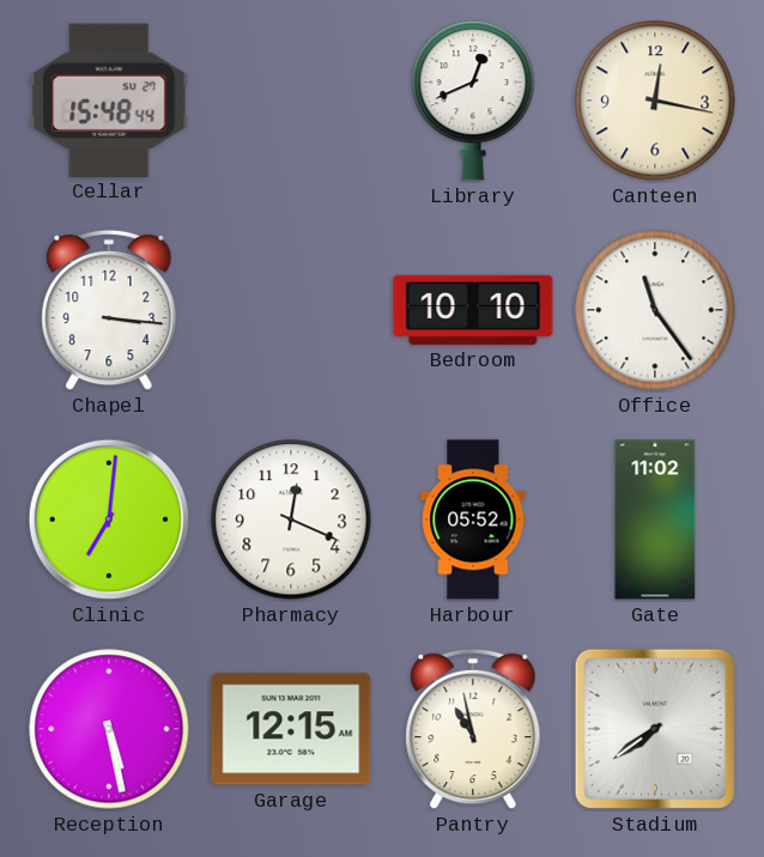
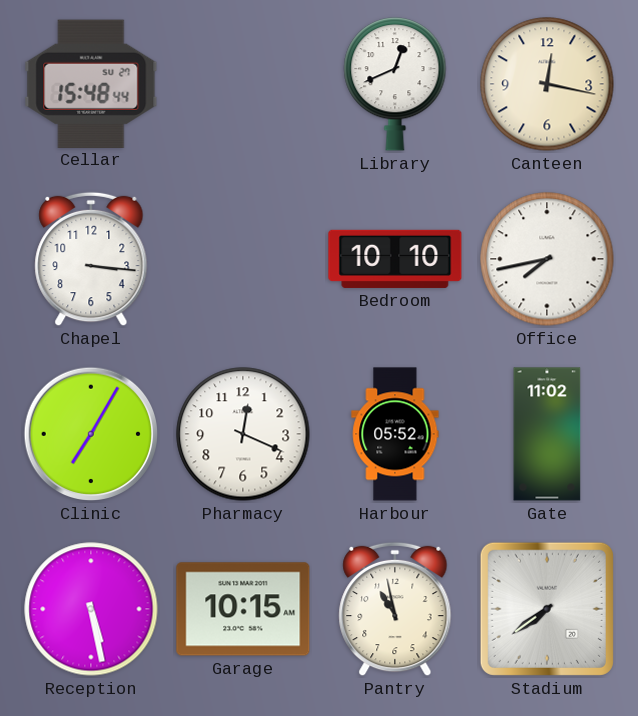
Office: 11:24 -> 7:43 (547, 259)
Clinic: 7:01 -> 7:05 (91, 434)
Garage: 12:15 -> 10:15 (243, 609)
